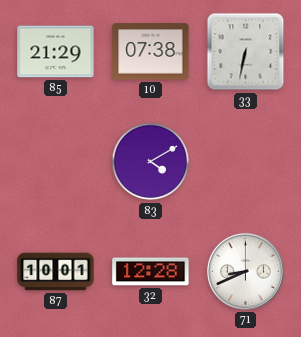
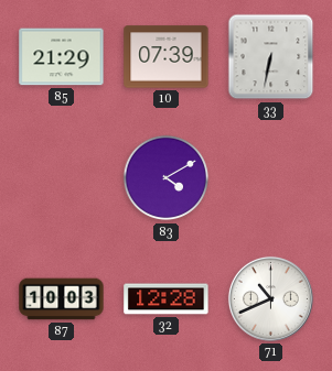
10: 07:38 -> 07:39 (167, 57)
87: 10:01 -> 10:03 (62, 299)
71: 8:41 -> 10:41 (270, 298)
